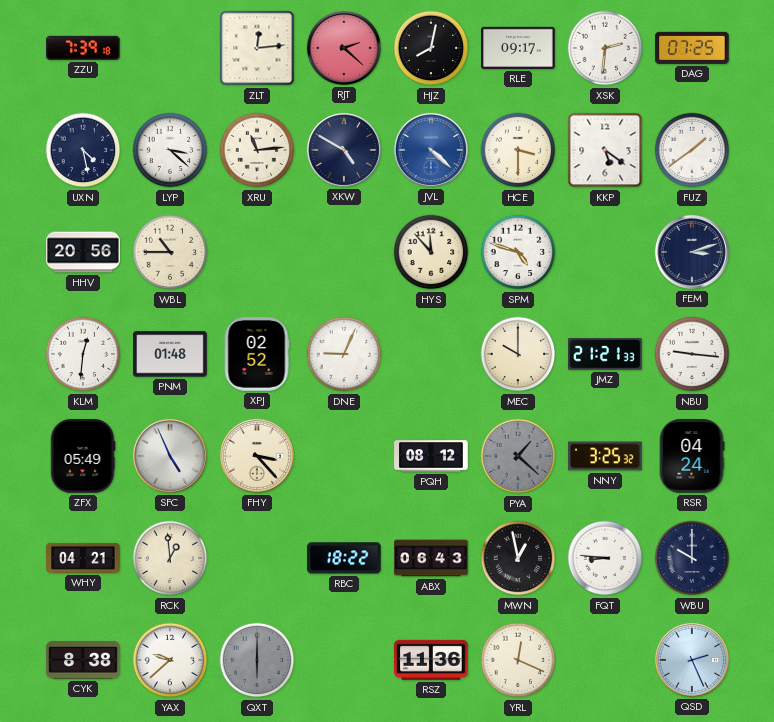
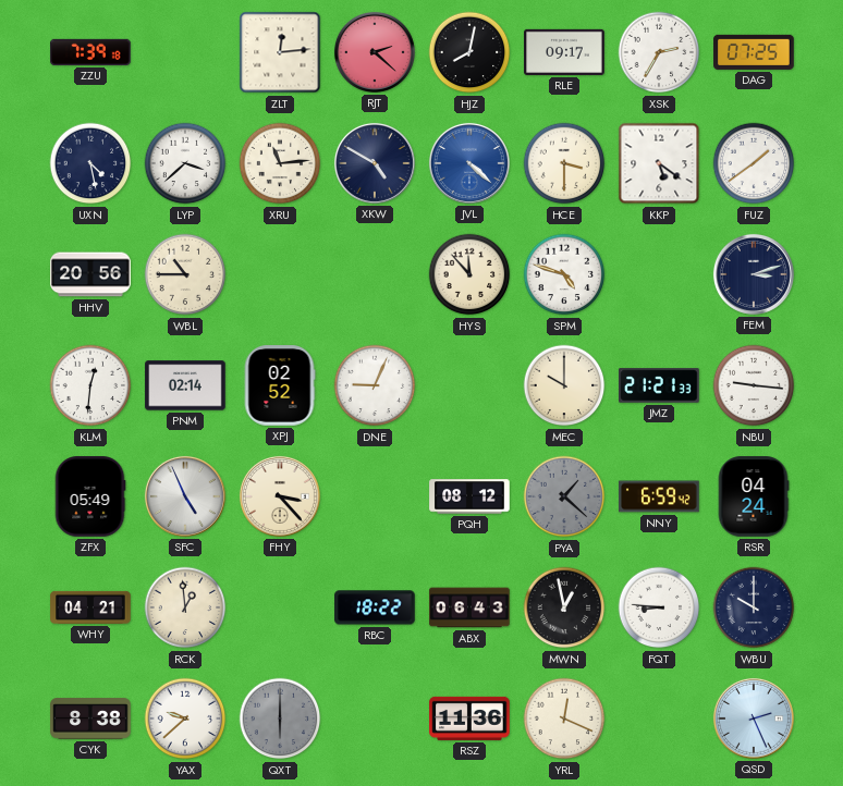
XSK: 2:31 -> 2:35 (659, 52)
LYP: 3:22 -> 3:38 (185, 163)
PNM: 01:48 -> 02:14 (185, 385)
NNY: 3:25 -> 6:59 (659, 496)
